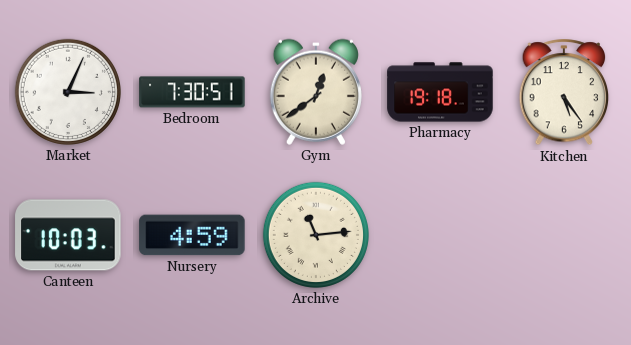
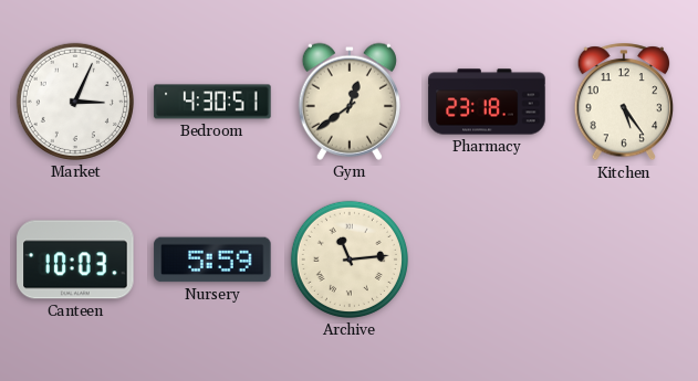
Bedroom: 7:30 -> 4:30 (212, 102)
Pharmacy: 19:18 -> 23:18 (487, 102)
Nursery: 4:59 -> 5:59 (212, 260)
